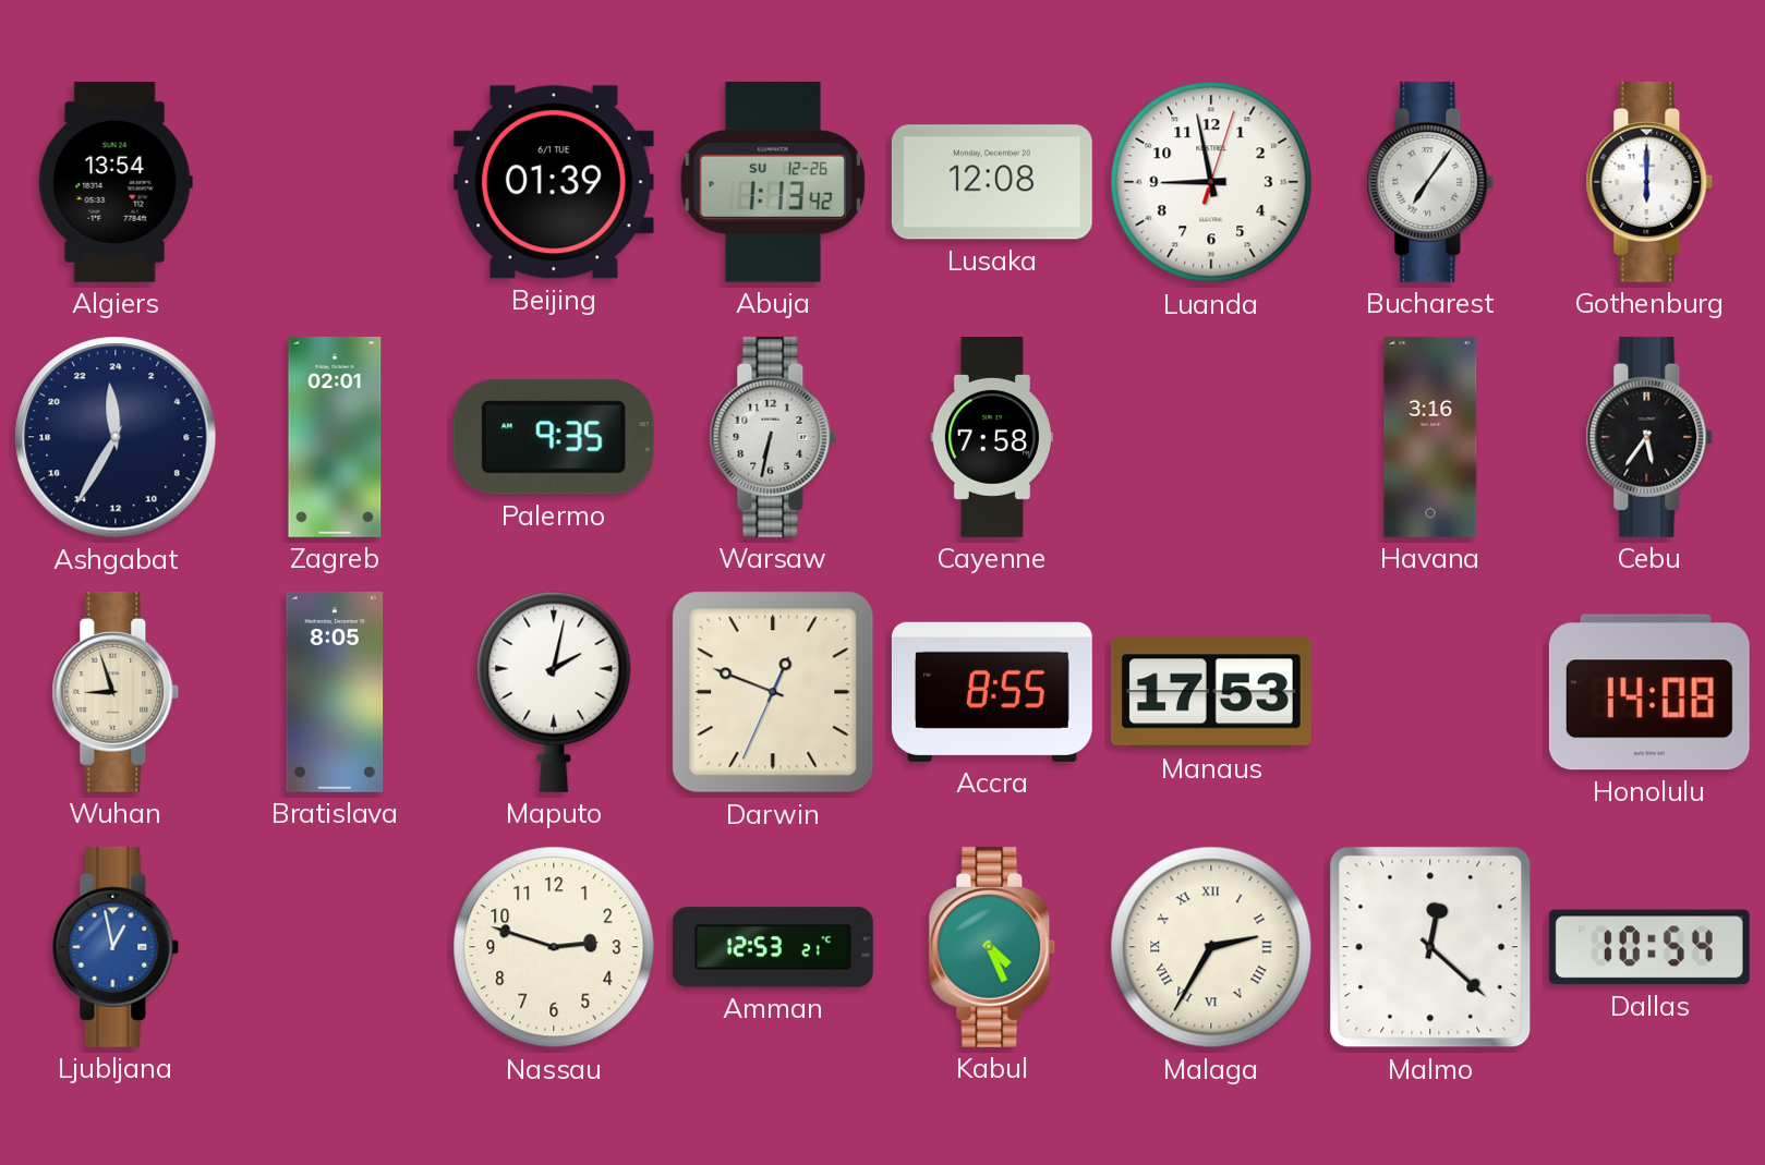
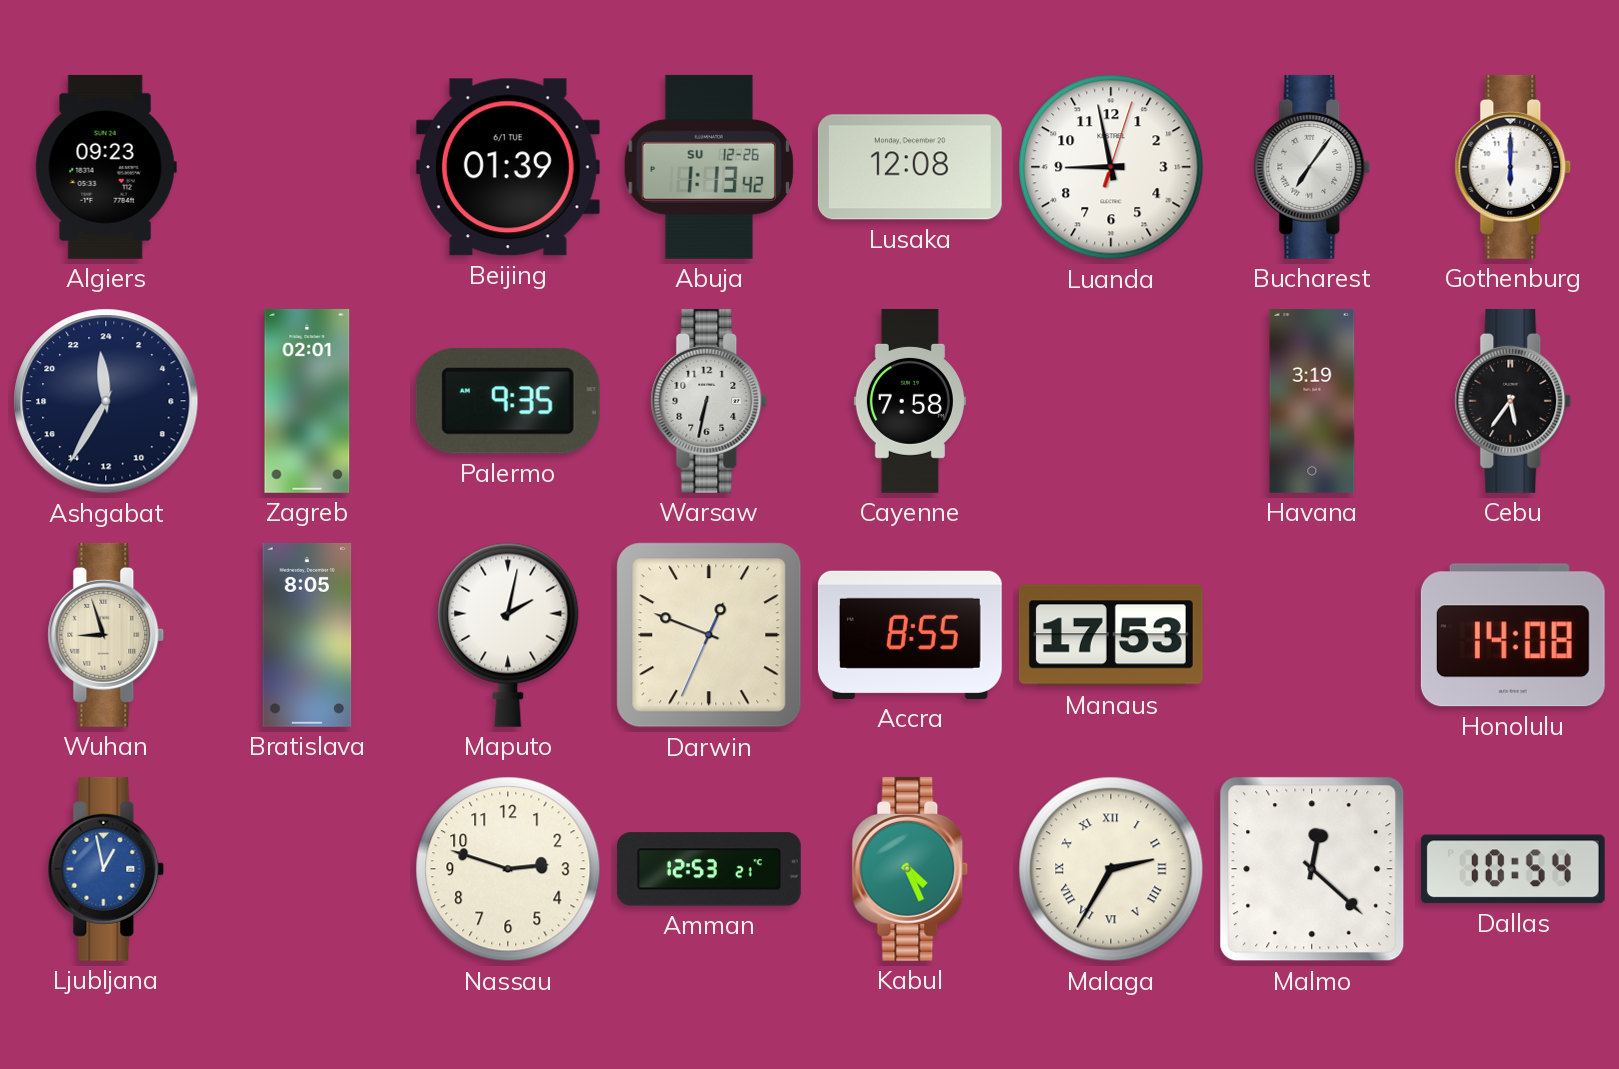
Algiers: 13:54 -> 09:23 (106, 167)
Havana: 3:16 -> 3:19 (1312, 401)
